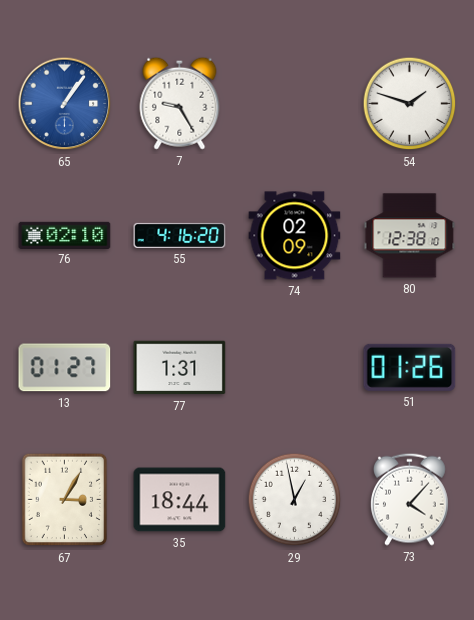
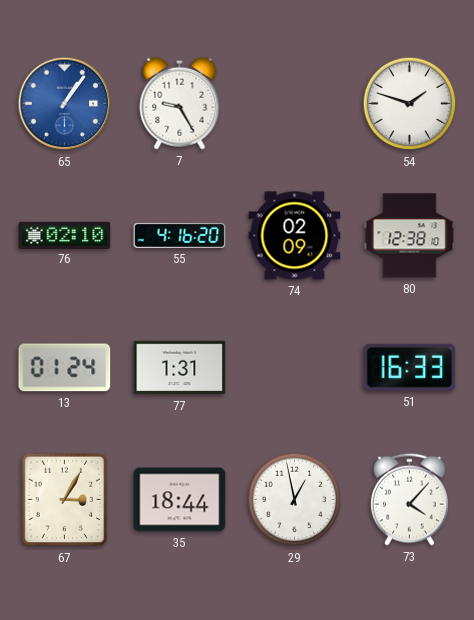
13: 01:27 -> 01:24 (65, 368)
51: 01:26 -> 16:33 (410, 367)
